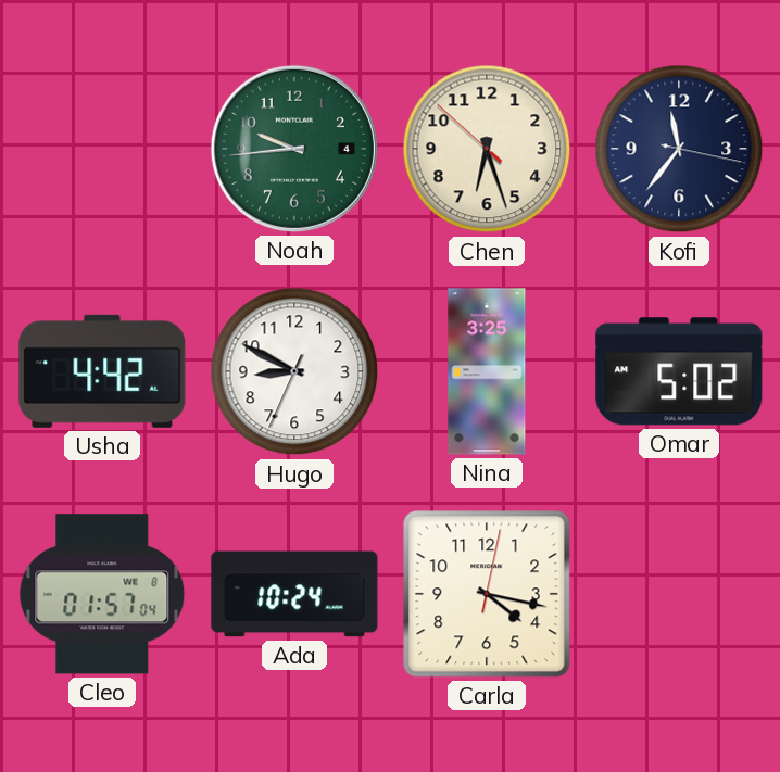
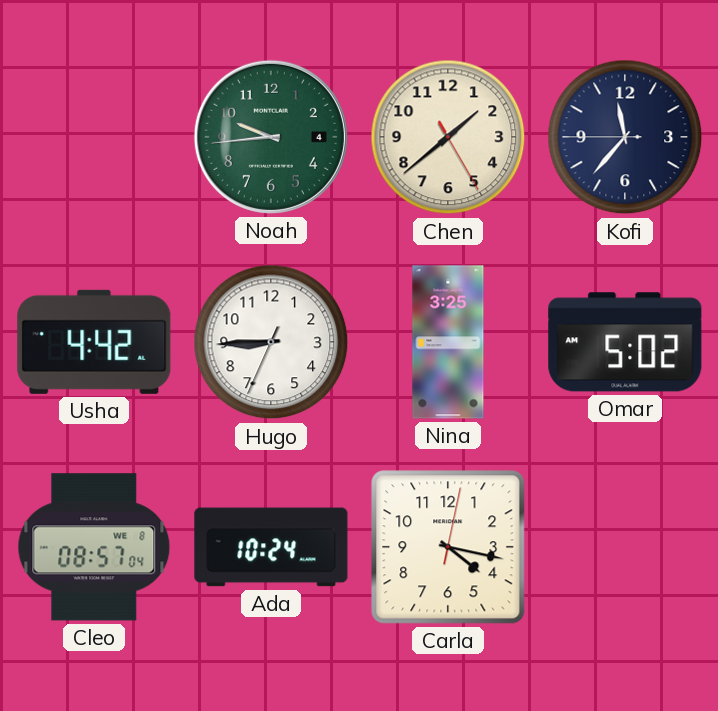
Chen: 6:26 -> 1:38 (448, 137)
Kofi: 11:36:17 -> 11:36:45 (625, 137)
Hugo: 8:49 -> 8:44 (271, 342)
Cleo: 01:57 -> 08:57 (94, 547)
